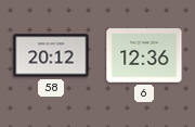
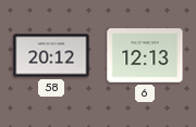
6: 12:36 -> 12:13 (145, 55)
